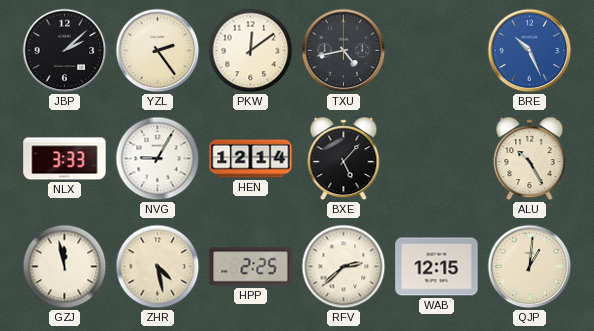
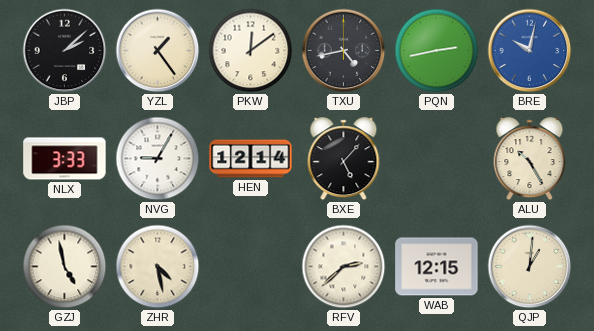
YZL: 2:24 -> 1:24 (158, 51)
PQN: none -> 2:43 (437, 51)
BRE: 10:26 -> 10:02 (530, 51)
GZJ: 11:58 -> 4:58 (65, 267)
HPP: 2:25 -> none (251, 267)
